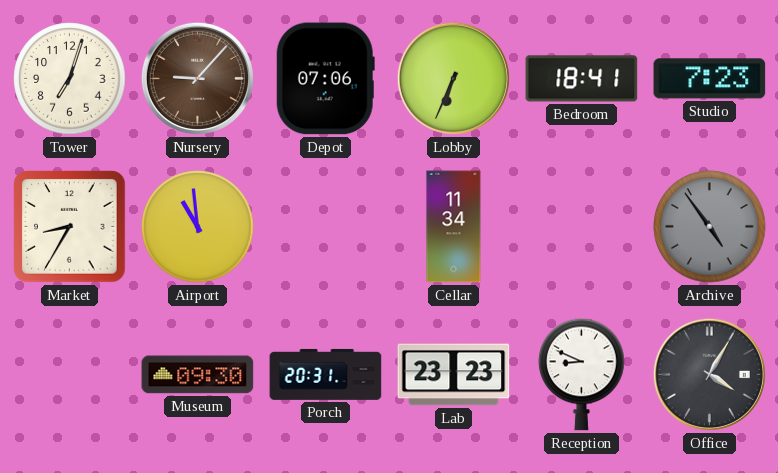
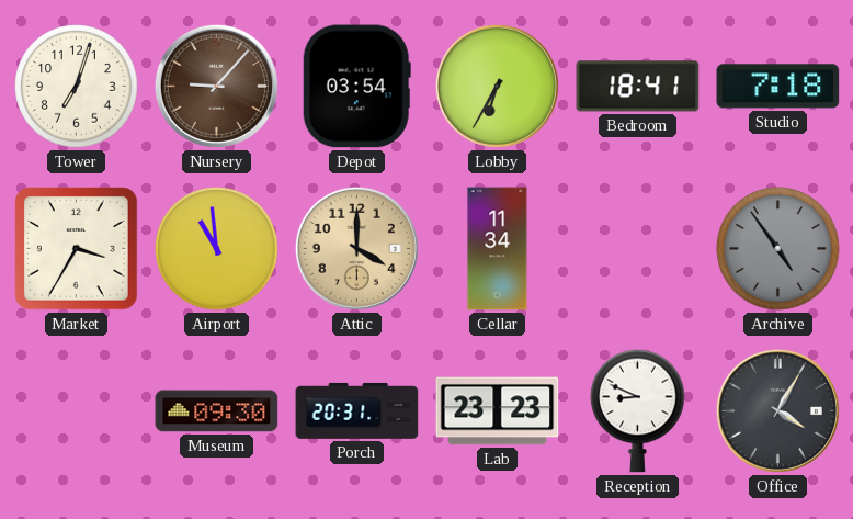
Depot: 07:06 -> 03:54 (356, 87)
Lobby: 6:34 -> 6:35 (497, 86)
Studio: 7:23 -> 7:18 (778, 87)
Market: 8:35 -> 3:35 (77, 249)
Attic: none -> 4:00 (356, 248)
